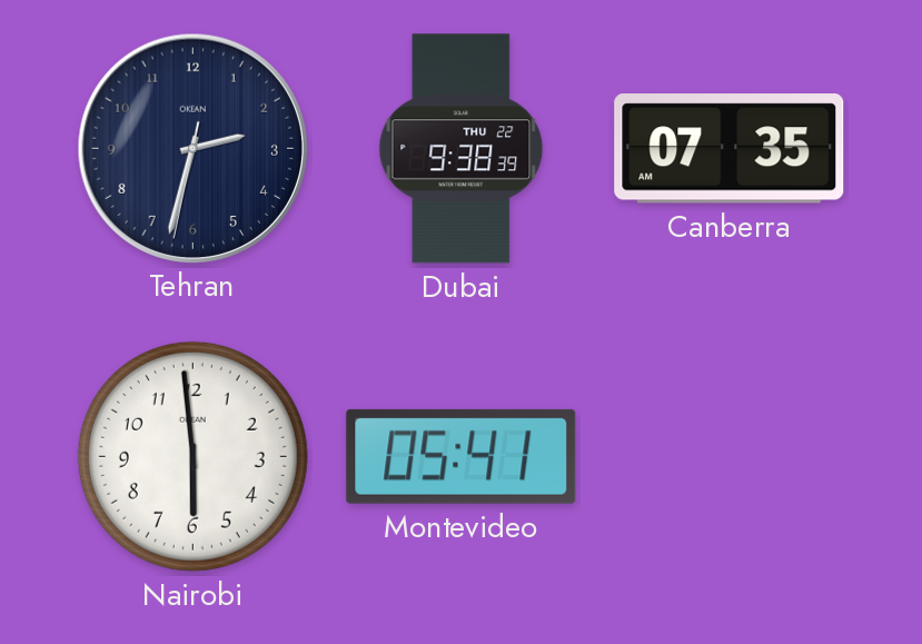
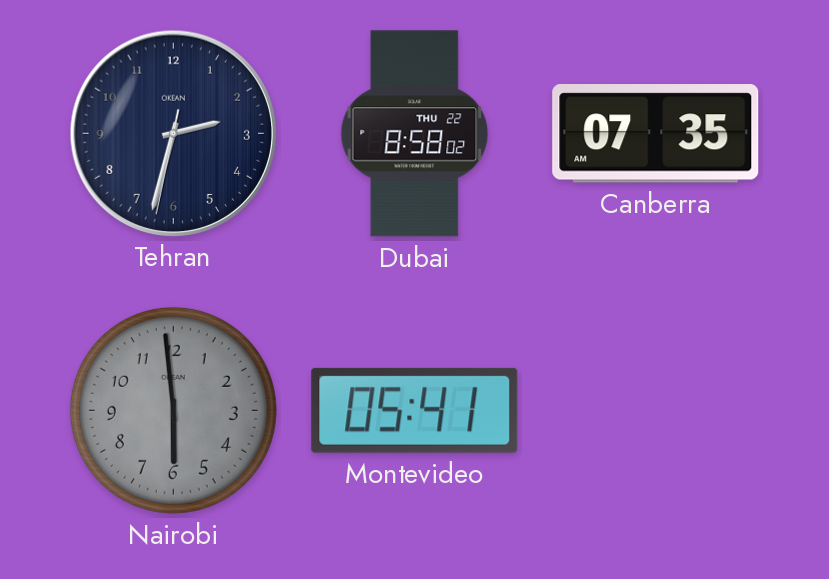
Dubai: 9:38 -> 8:58 (415, 134)
Nairobi dial: white -> grey (173, 410)
